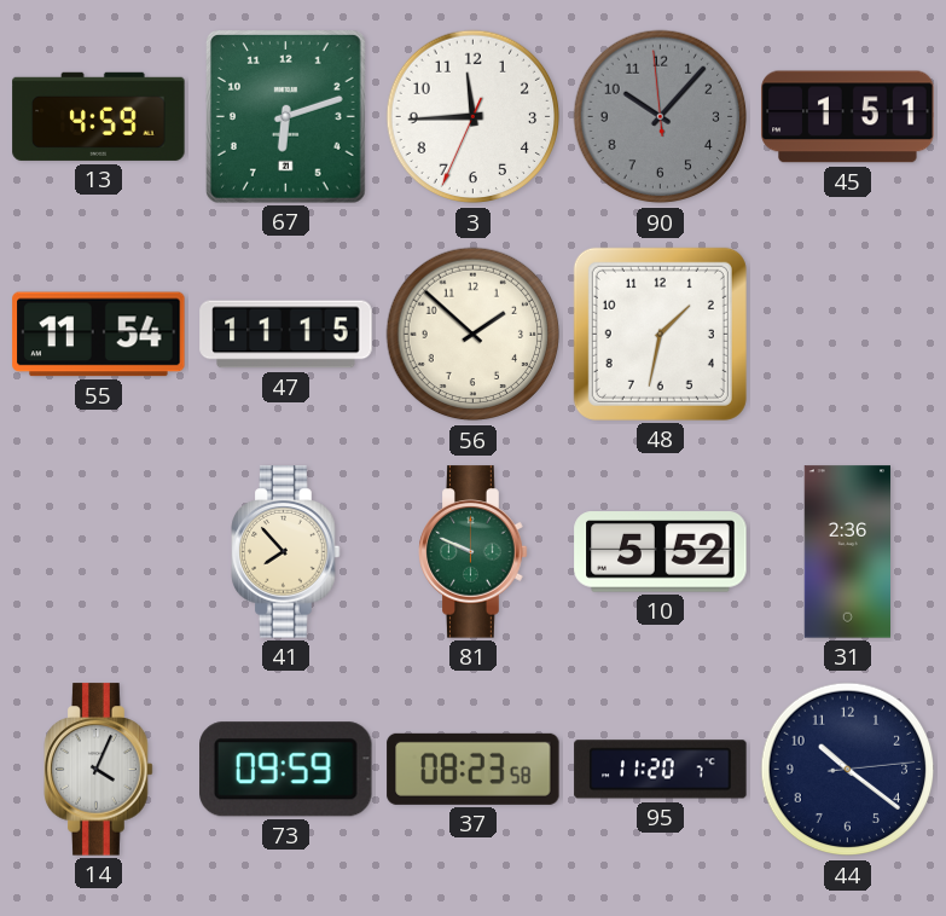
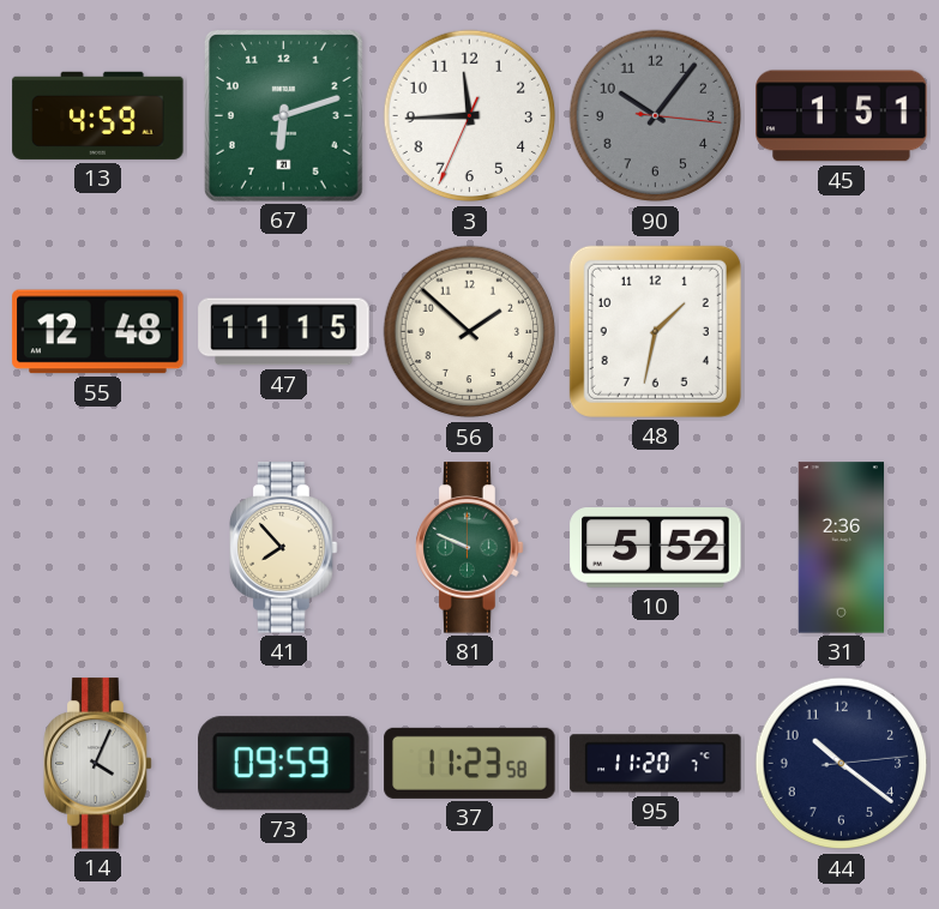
90: 10:06:59 -> 10:06:16 (656, 116)
55: 11:54 -> 12:48 (98, 332)
37: 08:23 -> 11:23 (470, 763)
